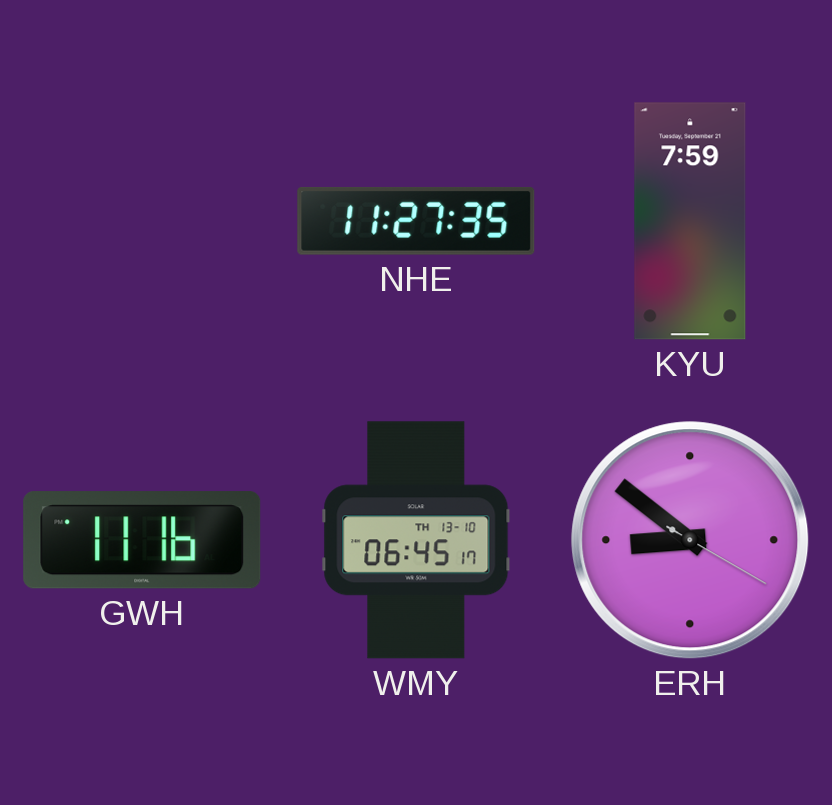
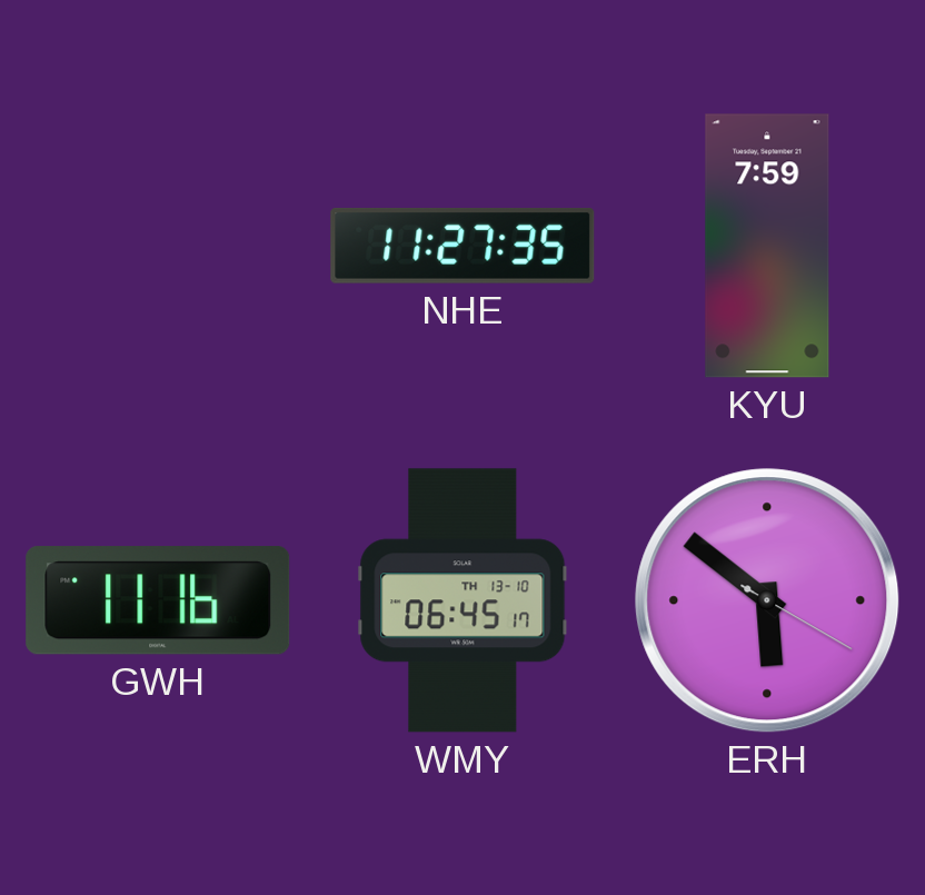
ERH: 8:51 -> 5:51 (767, 600)
